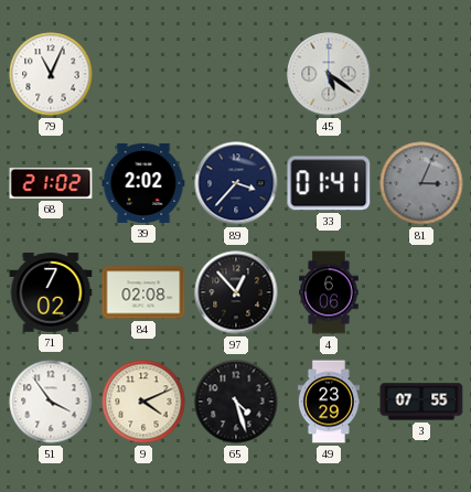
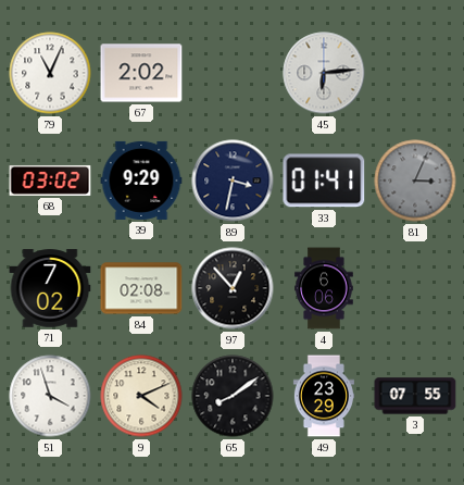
67: none -> 2:02 (141, 73)
45: 5:21 -> 6:14 (324, 73)
68: 21:02 -> 03:02 (50, 181)
39: 2:02 -> 9:29 (141, 181)
89: 3:37 -> 3:32 (233, 181)
51: 3:54 -> 3:57 (50, 396)
65: 4:27 -> 8:09 (233, 396)
